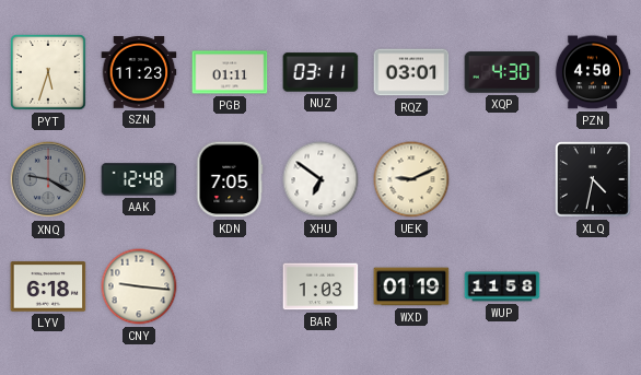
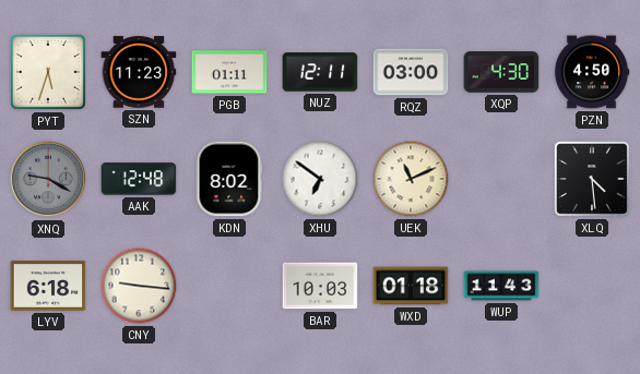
NUZ: 03:11 -> 12:11 (320, 72)
RQZ: 03:01 -> 03:00 (411, 72)
KDN: 7:05 -> 8:02 (229, 179)
UEK: 9:11 -> 11:11 (411, 179)
XLQ: 4:32 -> 4:29 (593, 180)
BAR: 1:03 -> 10:03 (320, 286)
WXD: 01:19 -> 01:18 (411, 286)
WUP: 11:58 -> 11:43 (501, 286)
